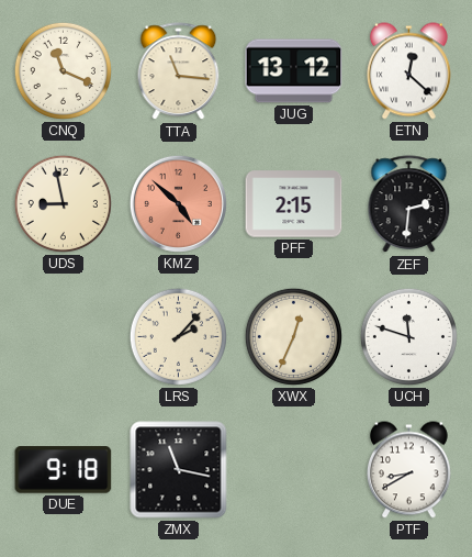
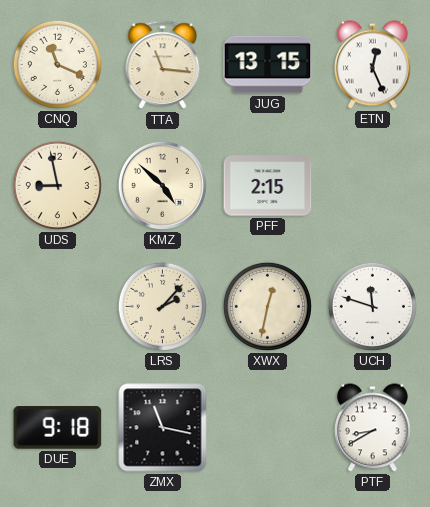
JUG: 13:12 -> 13:15 (268, 65)
ETN: 12:22 -> 12:26 (372, 65)
KMZ dial: salmon -> cream (162, 185)
ZEF: 2:31 -> none (409, 204)
XWX: 12:34 -> 12:32 (267, 306)
